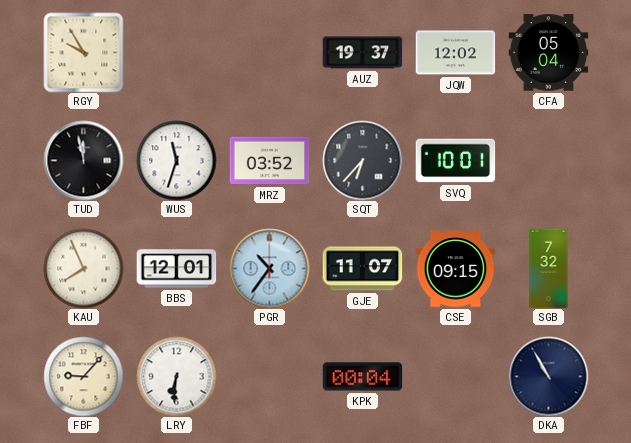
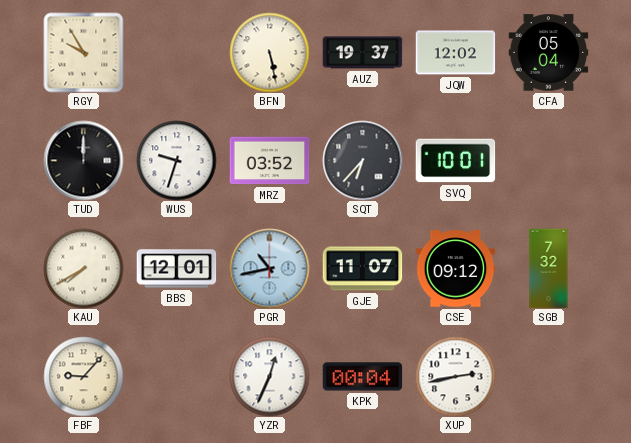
BFN: none -> 5:28 (269, 52)
TUD: 11:58 -> 12:00 (83, 160)
WUS: 11:33 -> 9:33 (176, 160)
KAU: 7:56 -> 7:40 (83, 268)
PGR: 10:36 -> 10:43 (269, 268)
CSE: 09:15 -> 09:12 (455, 269)
LRY: 6:31 -> none (176, 376)
YZR: none -> 12:34 (269, 376)
XUP: none -> 2:43 (455, 376)
DKA: 10:55 -> none (548, 376)
